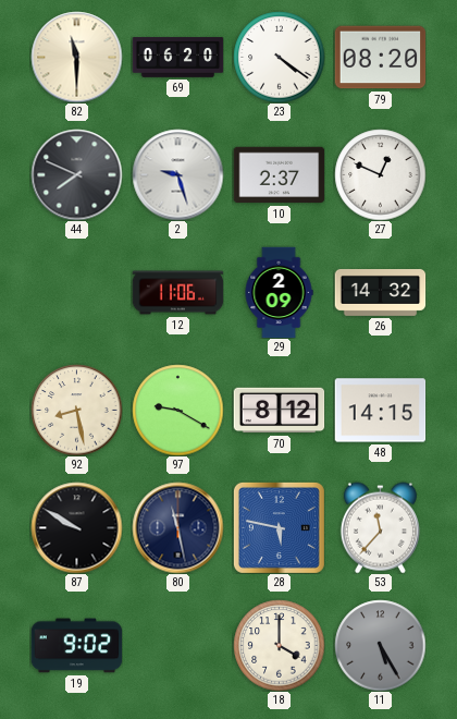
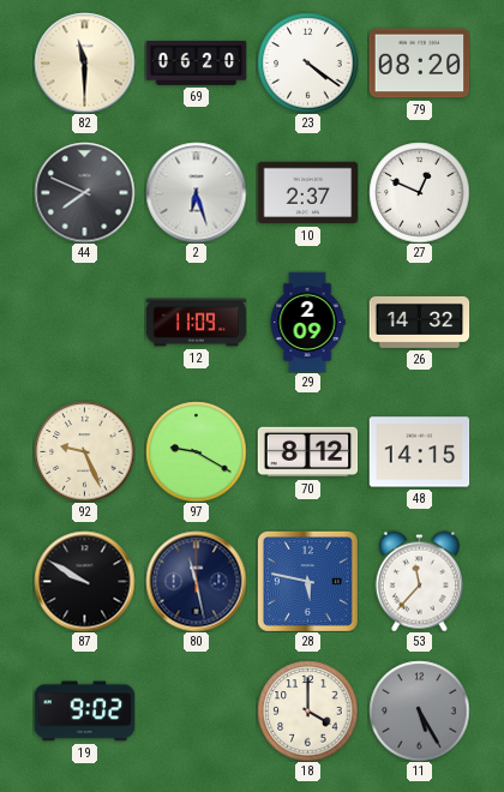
2: 9:27 -> 6:27 (196, 192)
12: 11:06 -> 11:09 (196, 323)
92: 8:28 -> 9:26 (84, 451)
